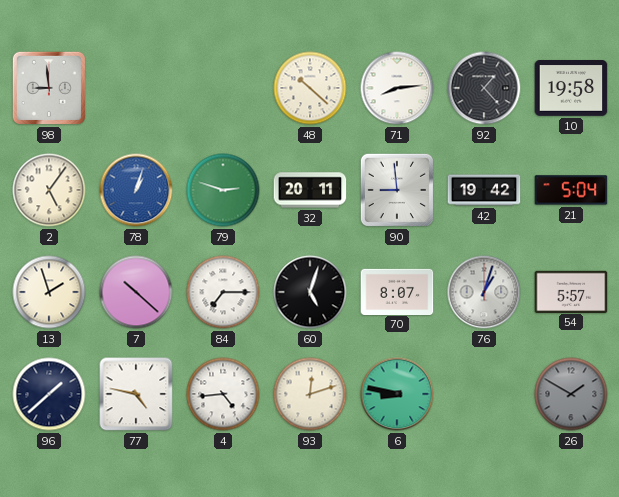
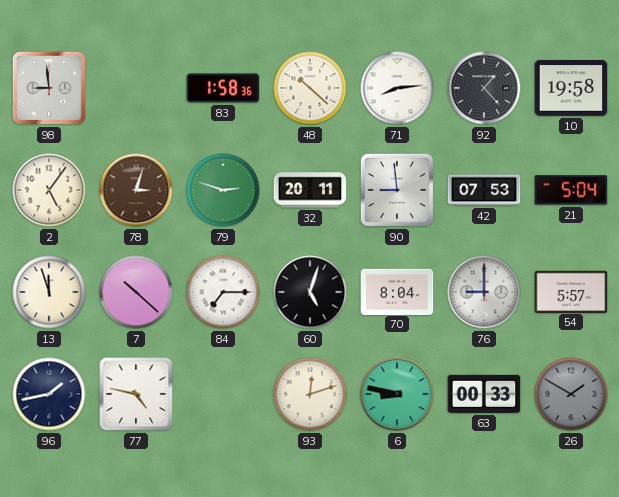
83: none -> 1:58 (223, 88)
78: 1:03 -> 3:03 (136, 190)
78 dial: blue -> brown (136, 190)
42: 19:42 -> 07:53 (484, 190)
13: 1:57 -> 11:57 (49, 292)
70: 8:07 -> 8:04 (397, 291)
76: 1:03 -> 9:00 (484, 292)
96: 1:38 -> 1:43 (49, 394)
4: 4:44 -> none (223, 394)
63: none -> 00:33 (484, 394)
